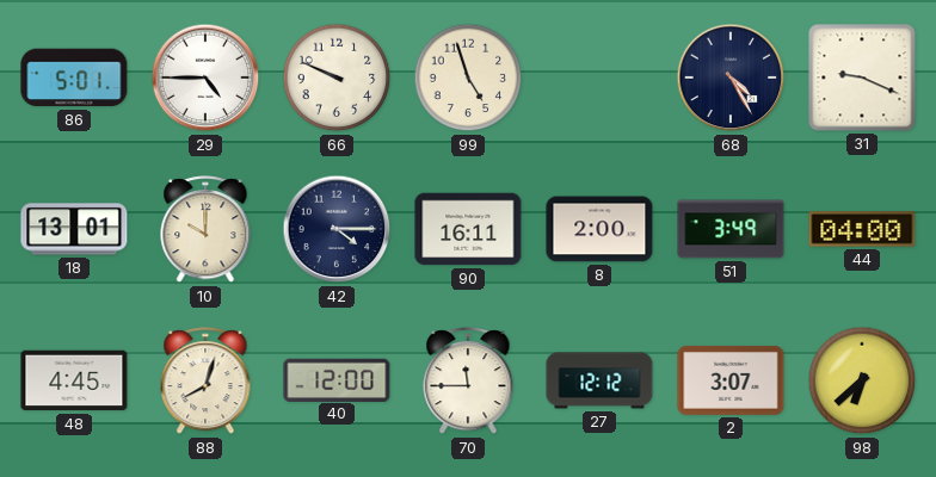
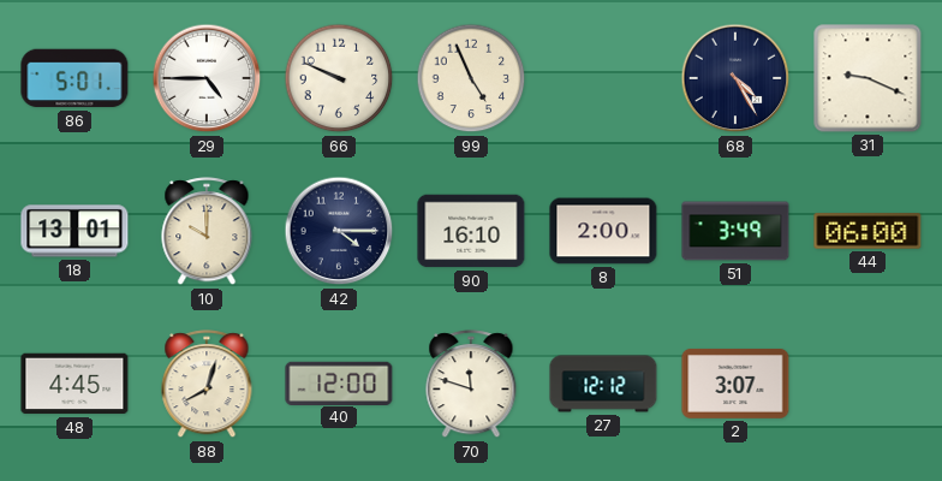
99: 4:57 -> 4:56 (471, 78)
90: 16:11 -> 16:10 (471, 231)
44: 04:00 -> 06:00 (868, 231)
70: 11:45 -> 11:48 (471, 385)
98: 6:38 -> none (862, 380)
